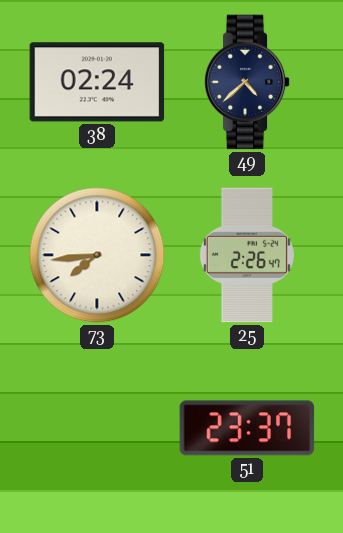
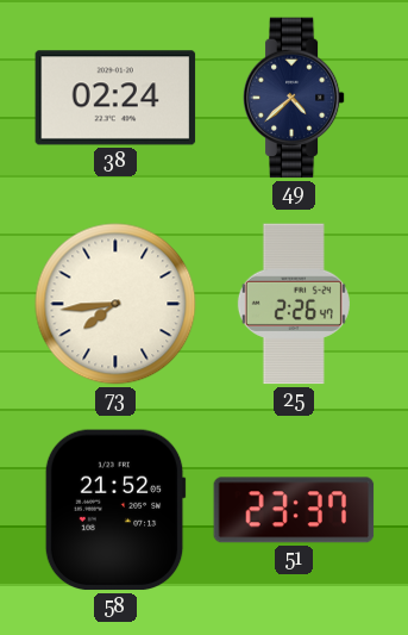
58: none -> 21:52 (115, 510)
